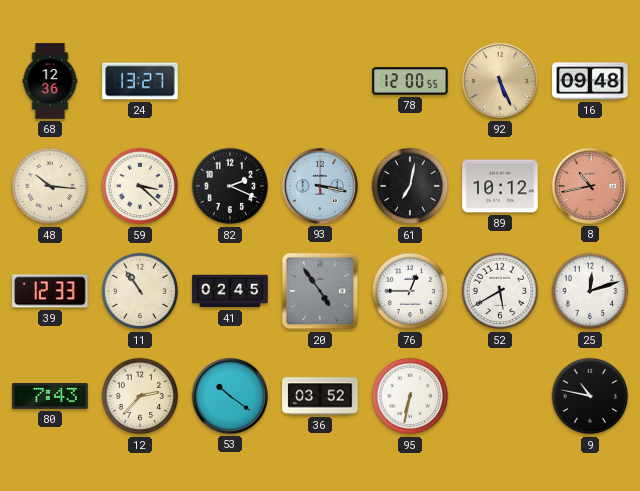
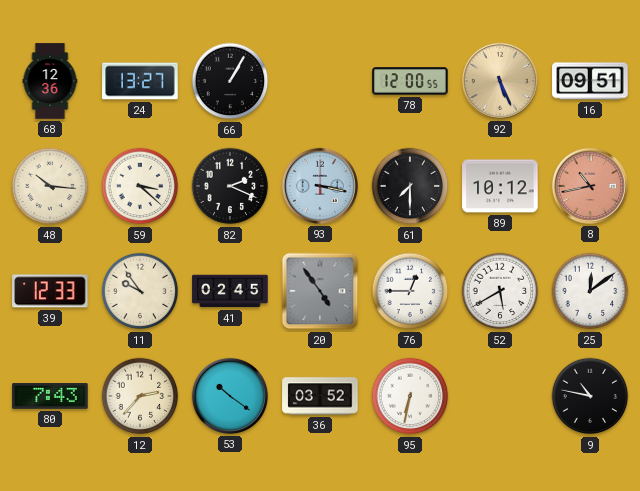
66: none -> 1:05 (230, 81)
16: 09:48 -> 09:51 (590, 81)
61: 7:02 -> 7:30 (410, 186)
11: 10:54 -> 9:54 (140, 291)
25: 12:12 -> 12:09 (590, 291)
